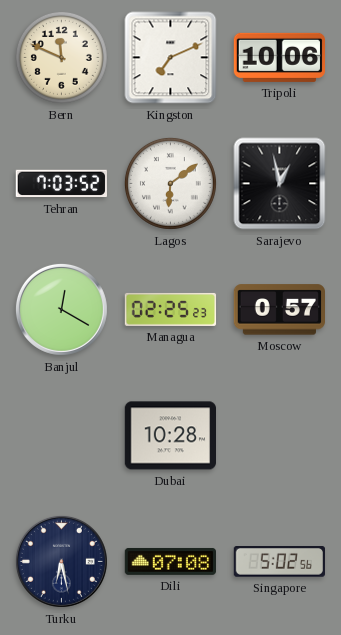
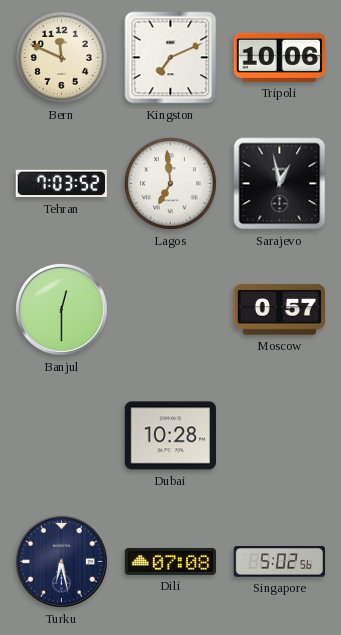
Lagos: 6:09 -> 6:59 (170, 183)
Banjul: 12:20 -> 12:30 (61, 309)
Managua: 02:25 -> none (171, 309)
